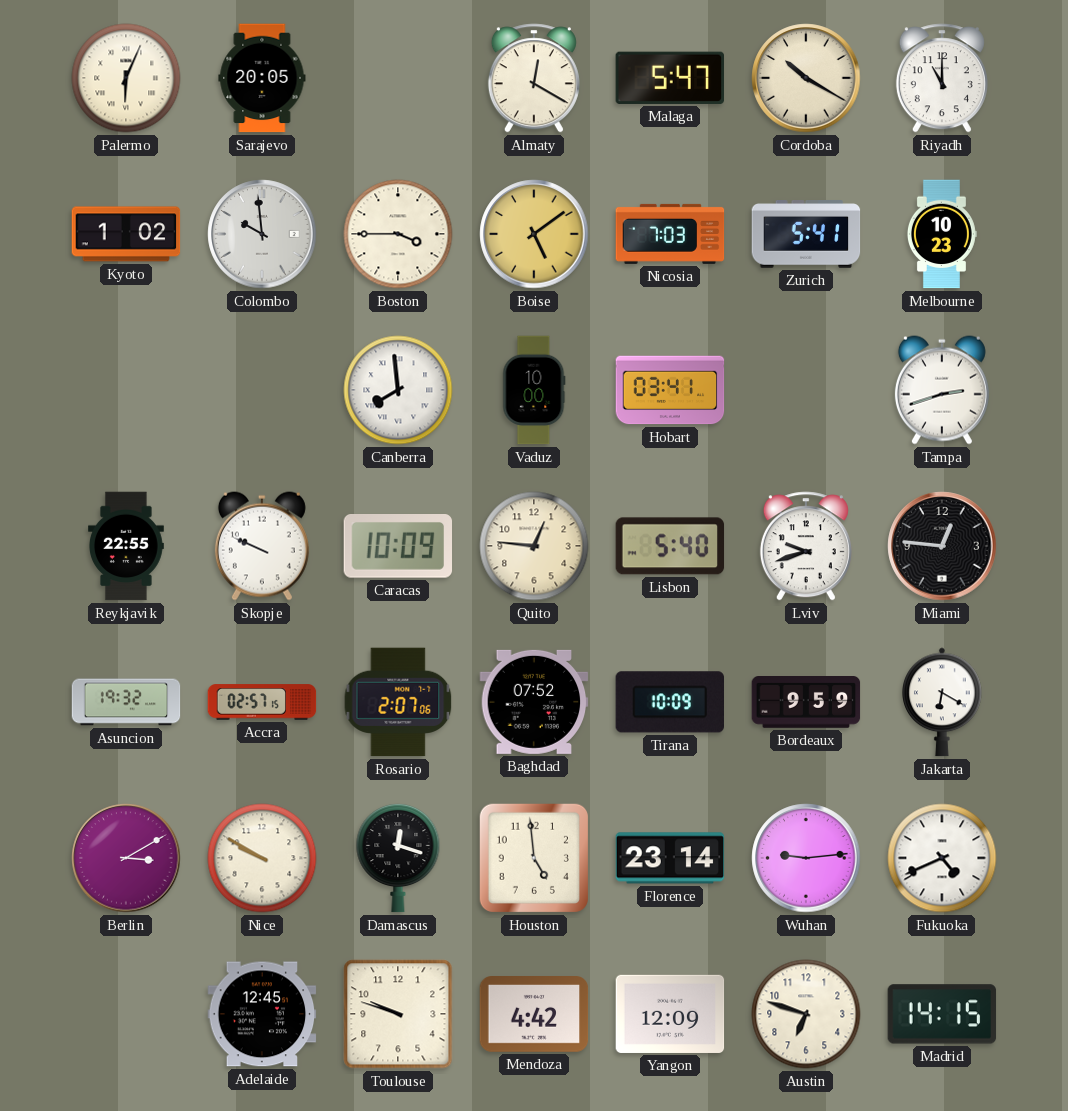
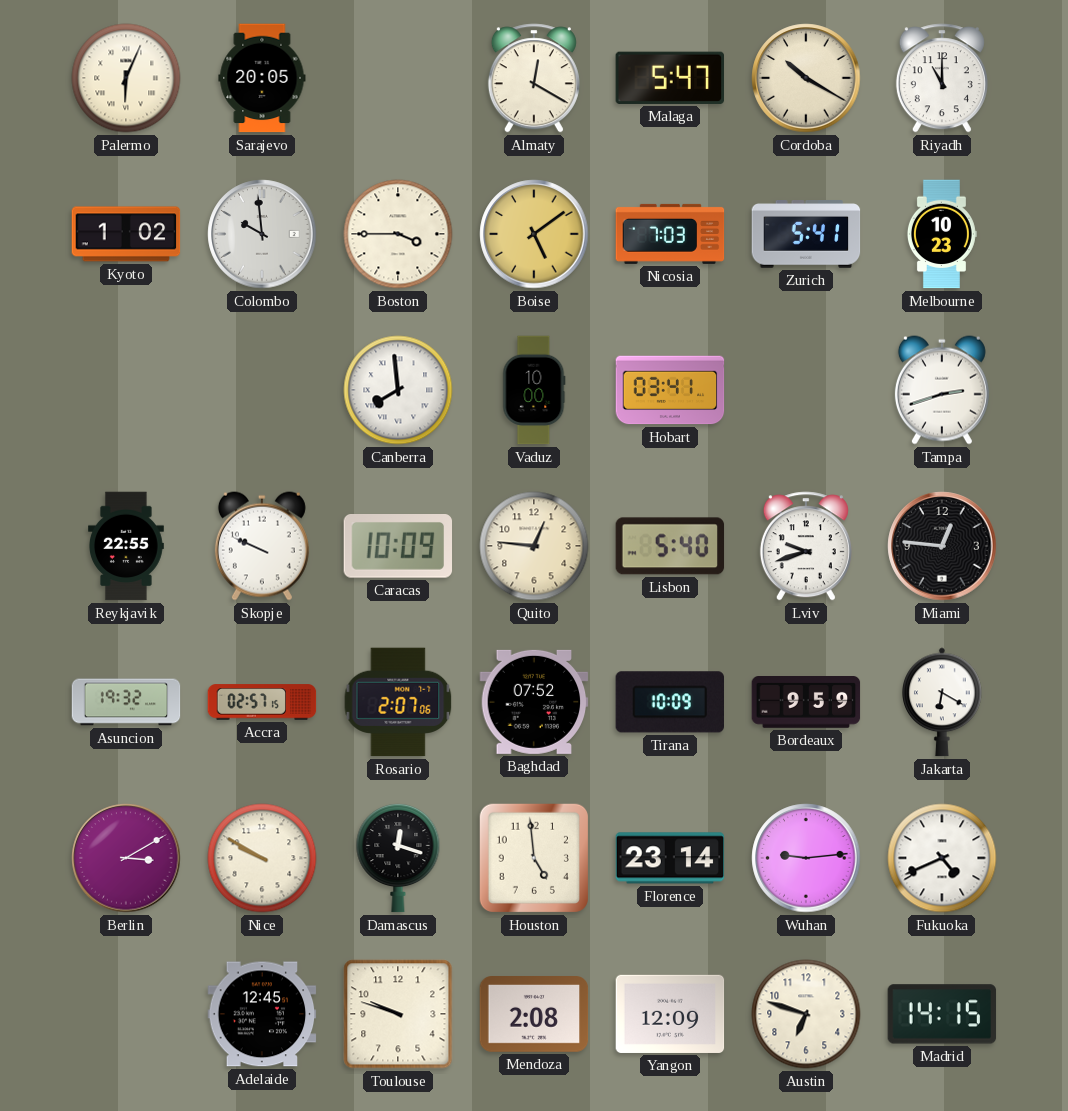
Mendoza: 4:42 -> 2:08 (534, 1015)
